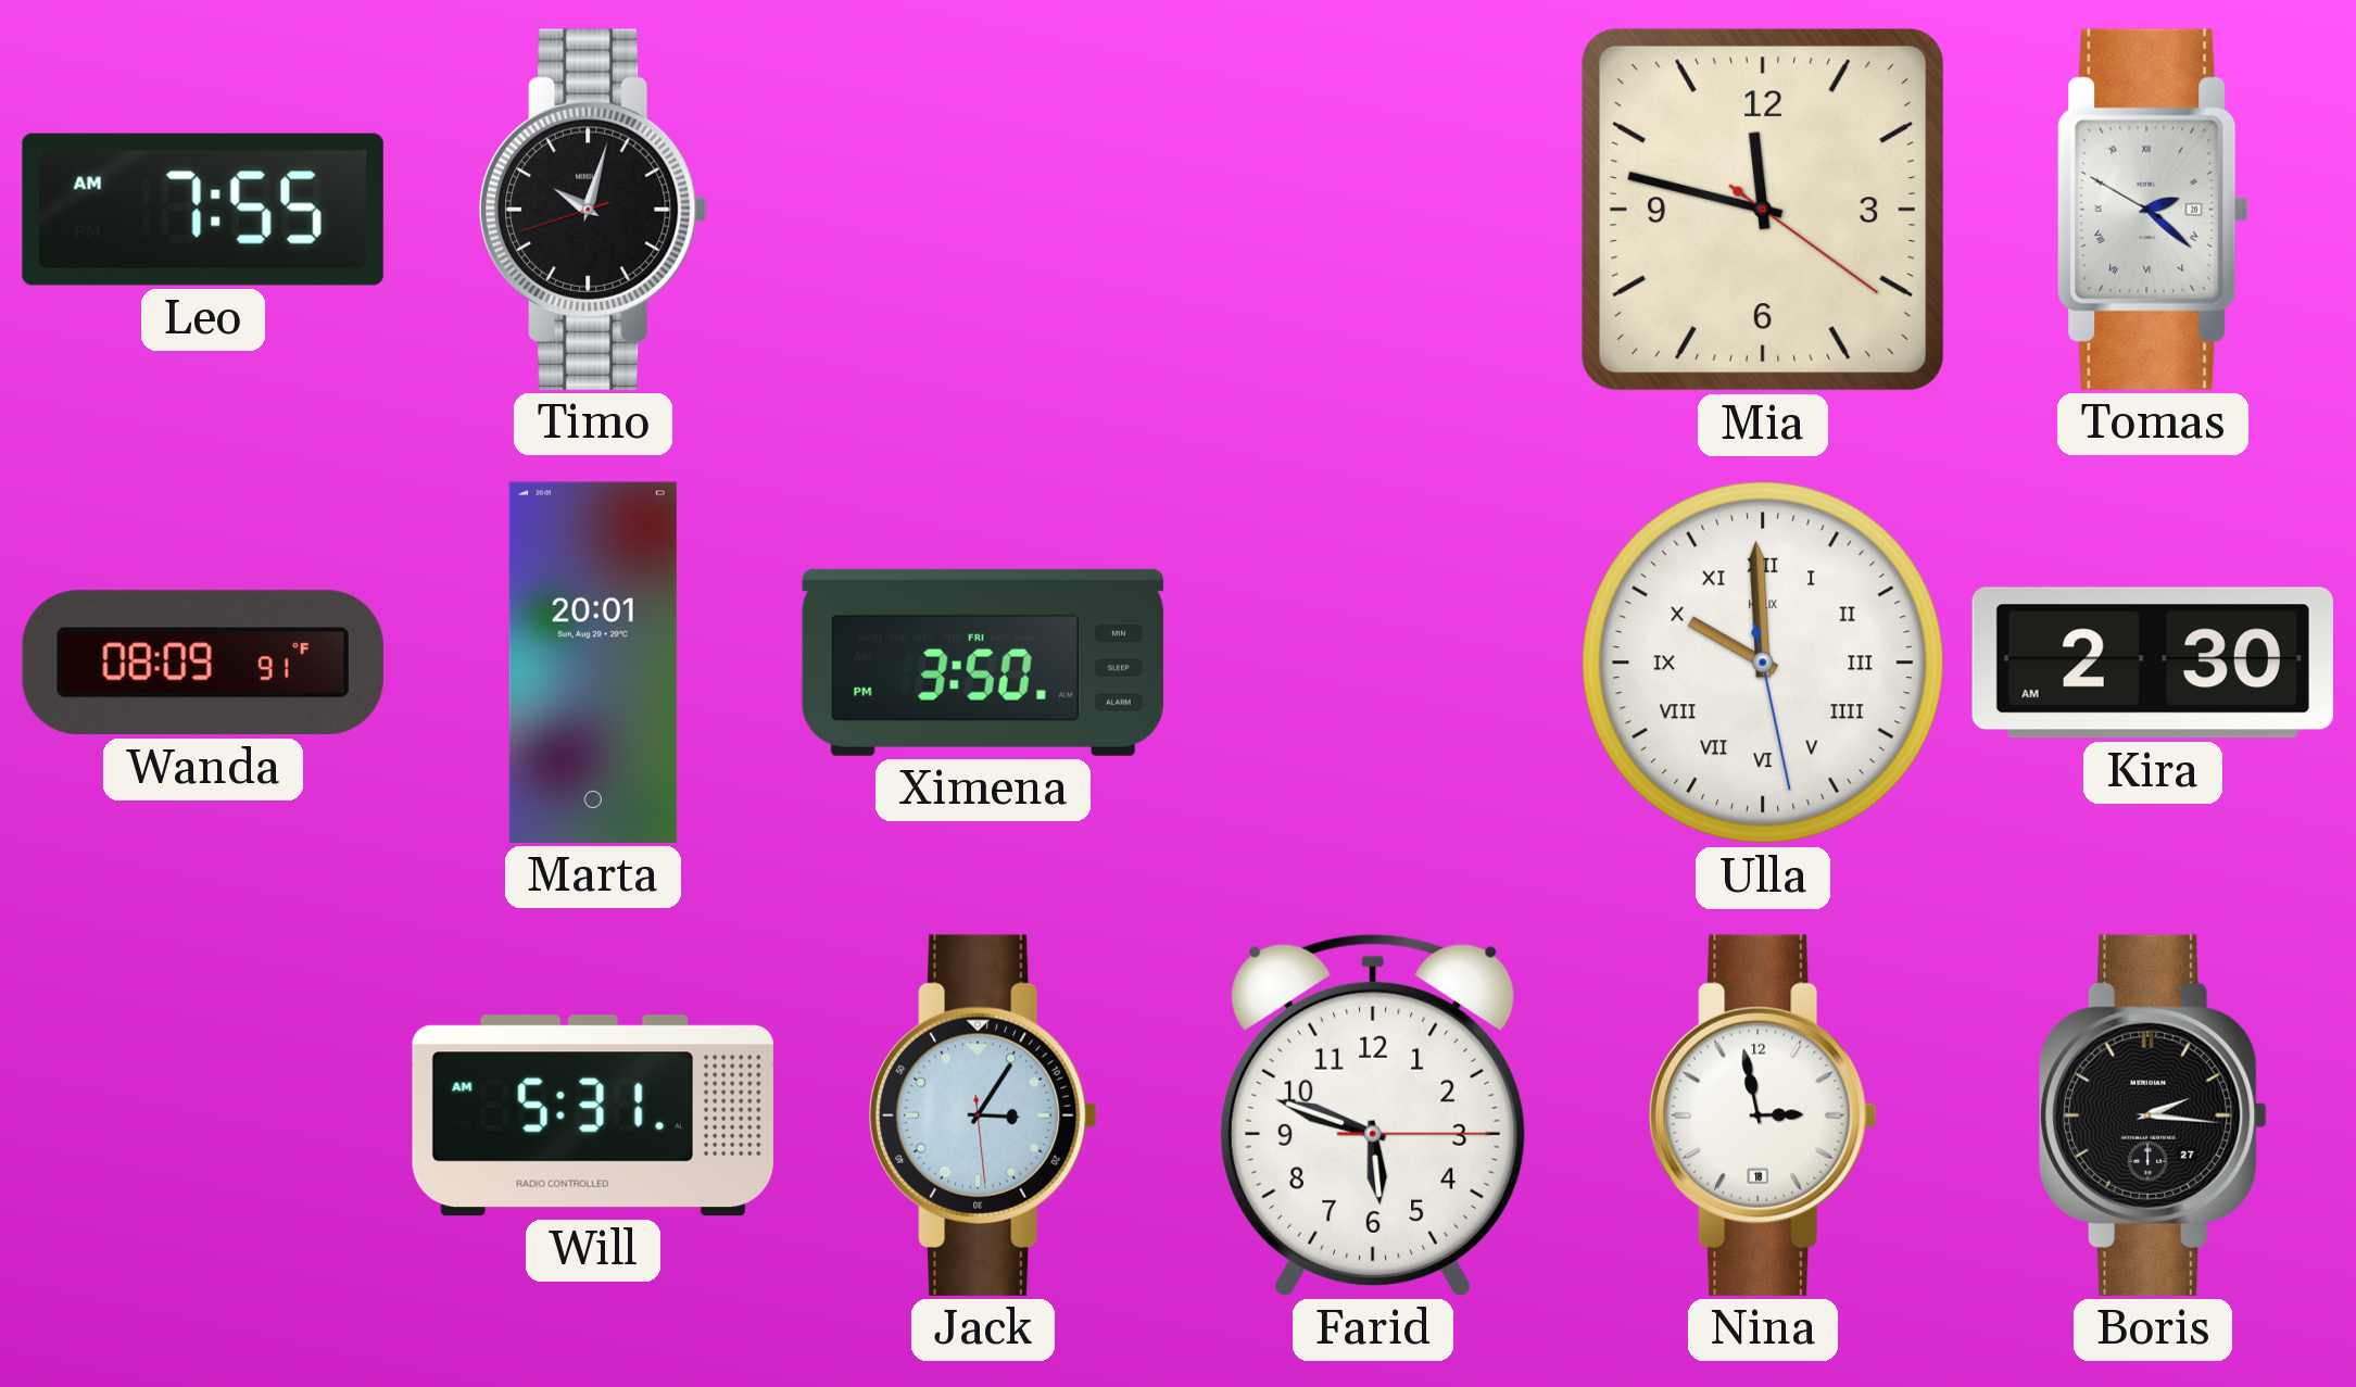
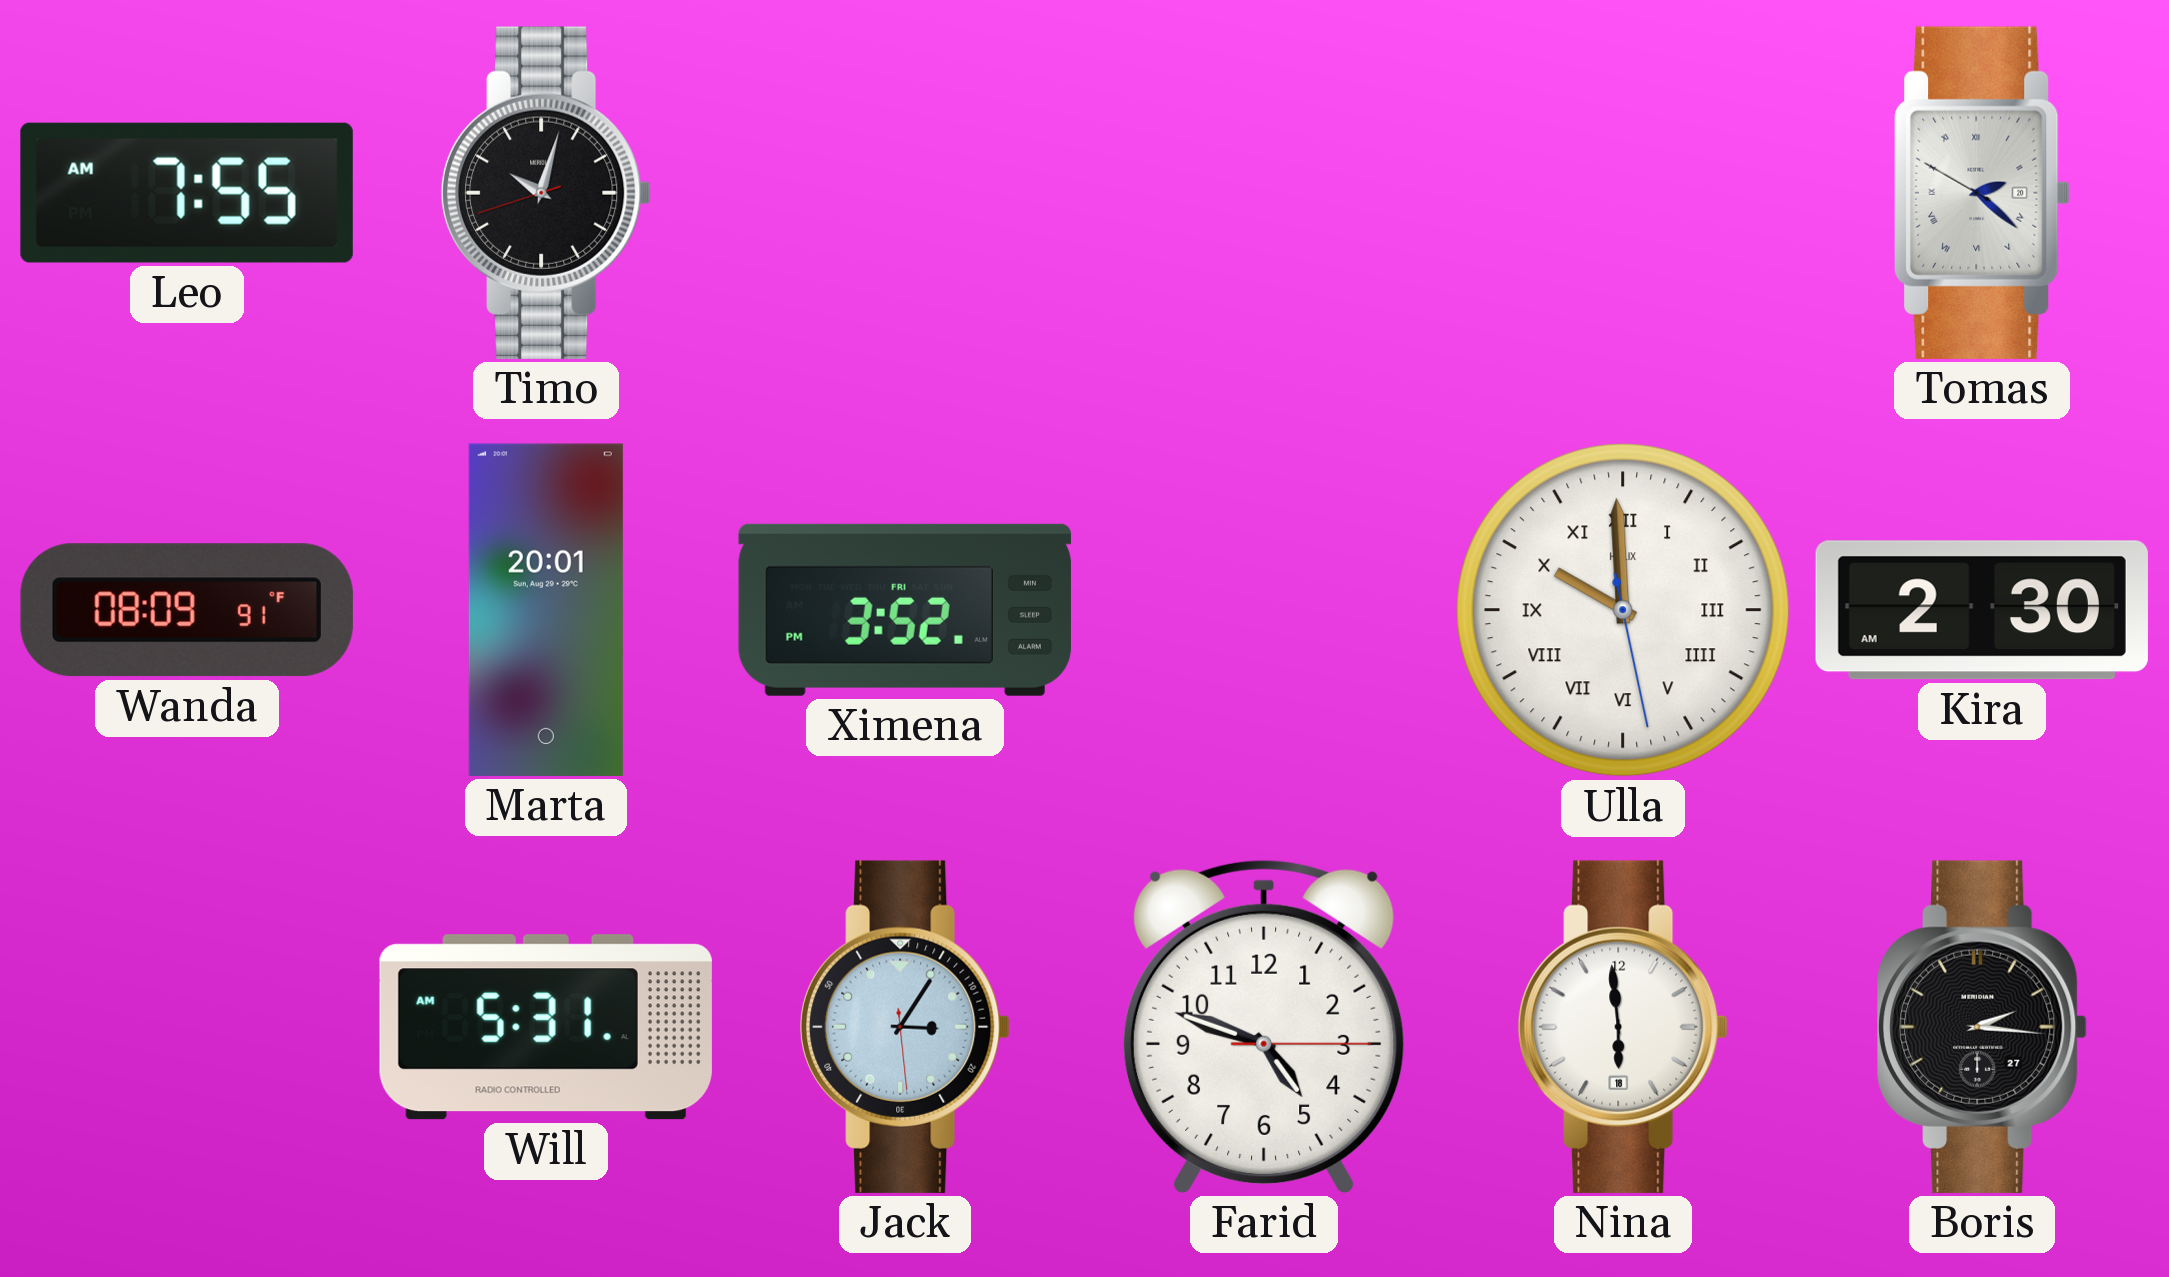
Mia: 11:47 -> none (1764, 211)
Ximena: 3:50 -> 3:52 (905, 610)
Farid: 5:48 -> 4:48 (1264, 1026)
Nina: 2:58 -> 5:59 (1624, 1027)
